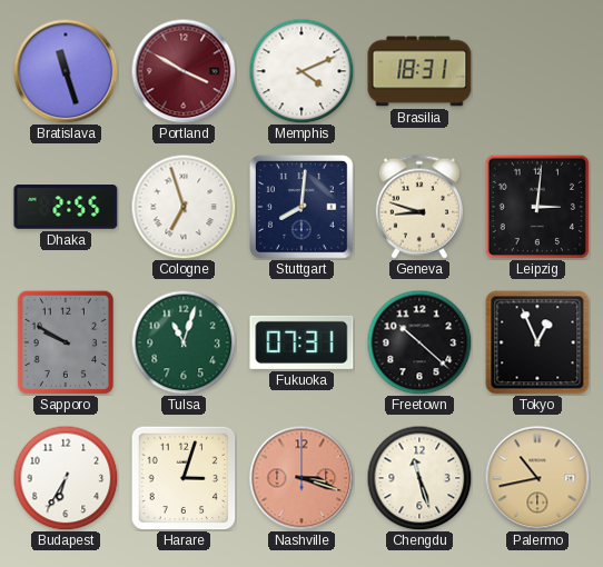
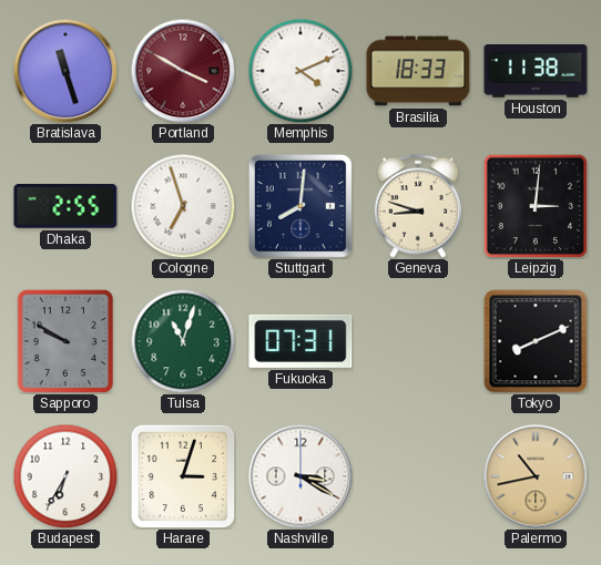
Brasilia: 18:31 -> 18:33 (418, 71)
Houston: none -> 11:38 (536, 72)
Freetown: 10:22 -> none (419, 342)
Tokyo: 12:56 -> 8:11 (536, 341)
Nashville: 3:18 -> 3:20 (300, 476)
Nashville dial: salmon -> white (300, 476)
Chengdu: 11:27 -> none (419, 478)
